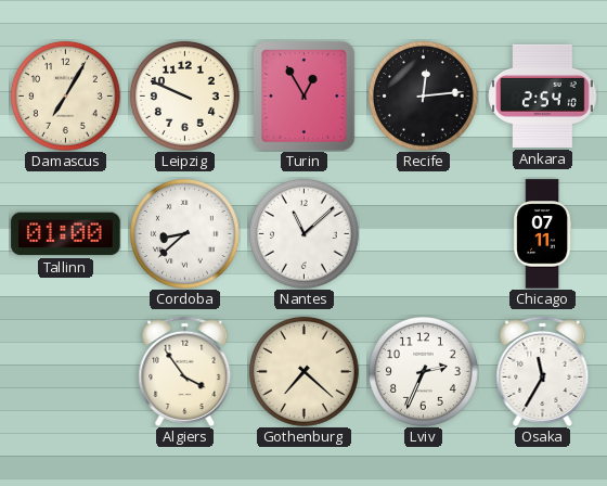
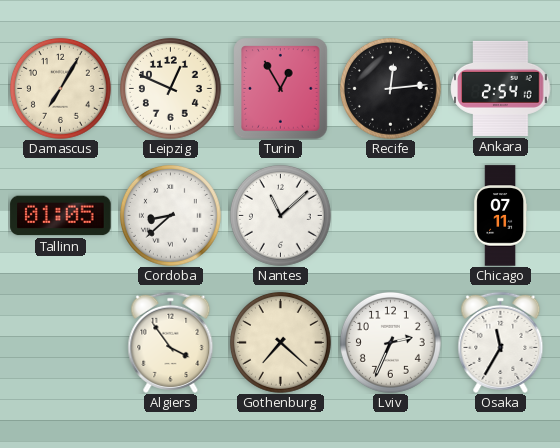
Leipzig: 9:49 -> 12:49 (170, 88)
Tallinn: 01:00 -> 01:05 (61, 216)
